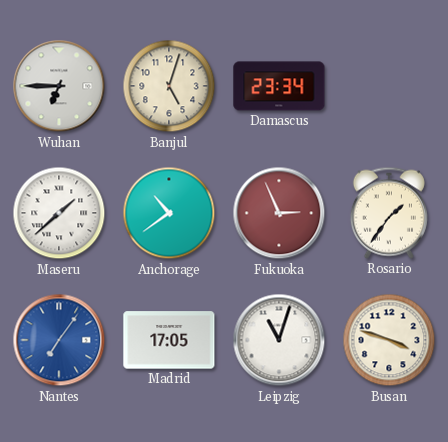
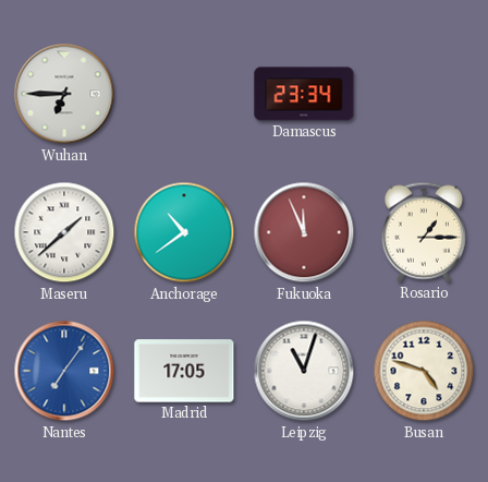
Banjul: 5:03 -> none (169, 86)
Fukuoka: 2:56 -> 11:56 (304, 232)
Rosario: 1:36 -> 1:15 (424, 232)
Busan: 3:48 -> 4:48 (424, 371)
